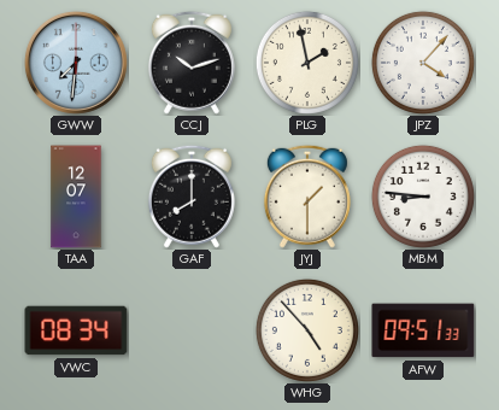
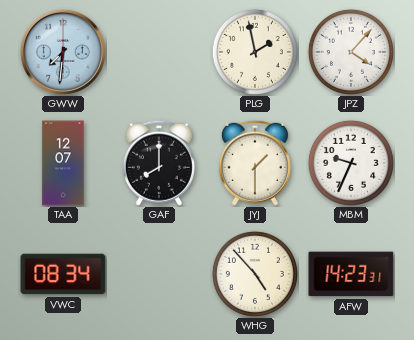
CCJ: 10:12 -> none (192, 63)
MBM: 8:46 -> 9:34 (351, 163)
AFW: 09:51 -> 14:23 (351, 274)
